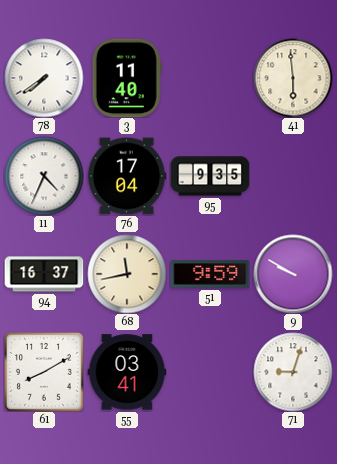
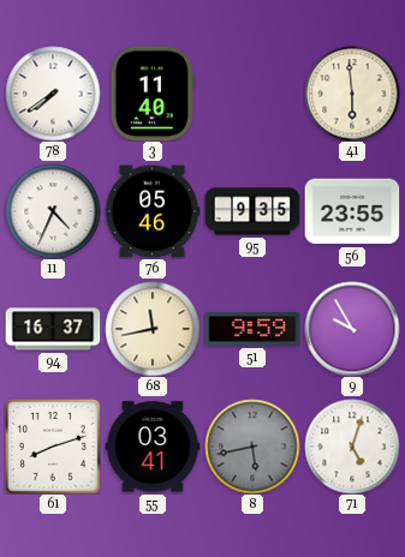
76: 17:04 -> 05:46 (153, 211)
56: none -> 23:55 (352, 211)
9: 9:50 -> 9:55 (352, 329)
61: 8:10 -> 8:12 (53, 447)
8: none -> 5:43 (252, 447)
71: 9:03 -> 5:03 (352, 447)
